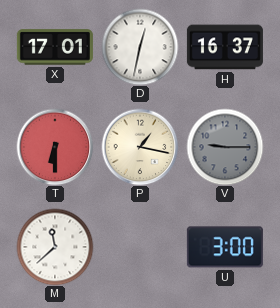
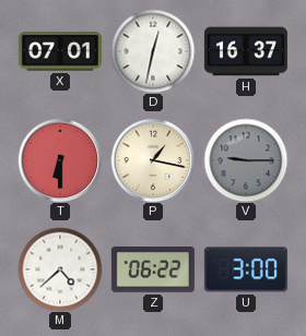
X: 17:01 -> 07:01 (60, 51)
M: 11:38 -> 4:38 (60, 269)
Z: none -> 06:22 (153, 271)
